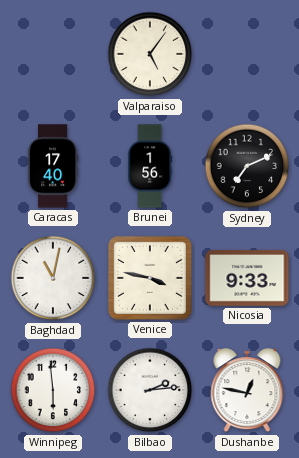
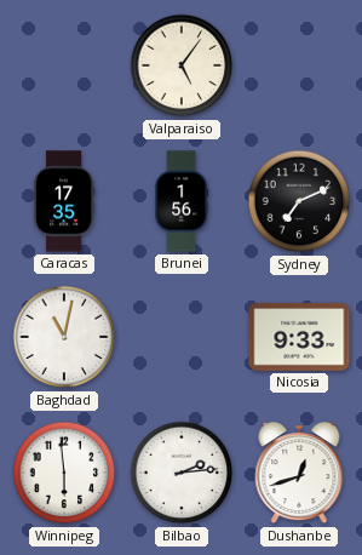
Caracas: 17:40 -> 17:35 (64, 201)
Venice: 3:47 -> none (150, 278)
Dushanbe: 12:47 -> 12:42 (299, 474)
